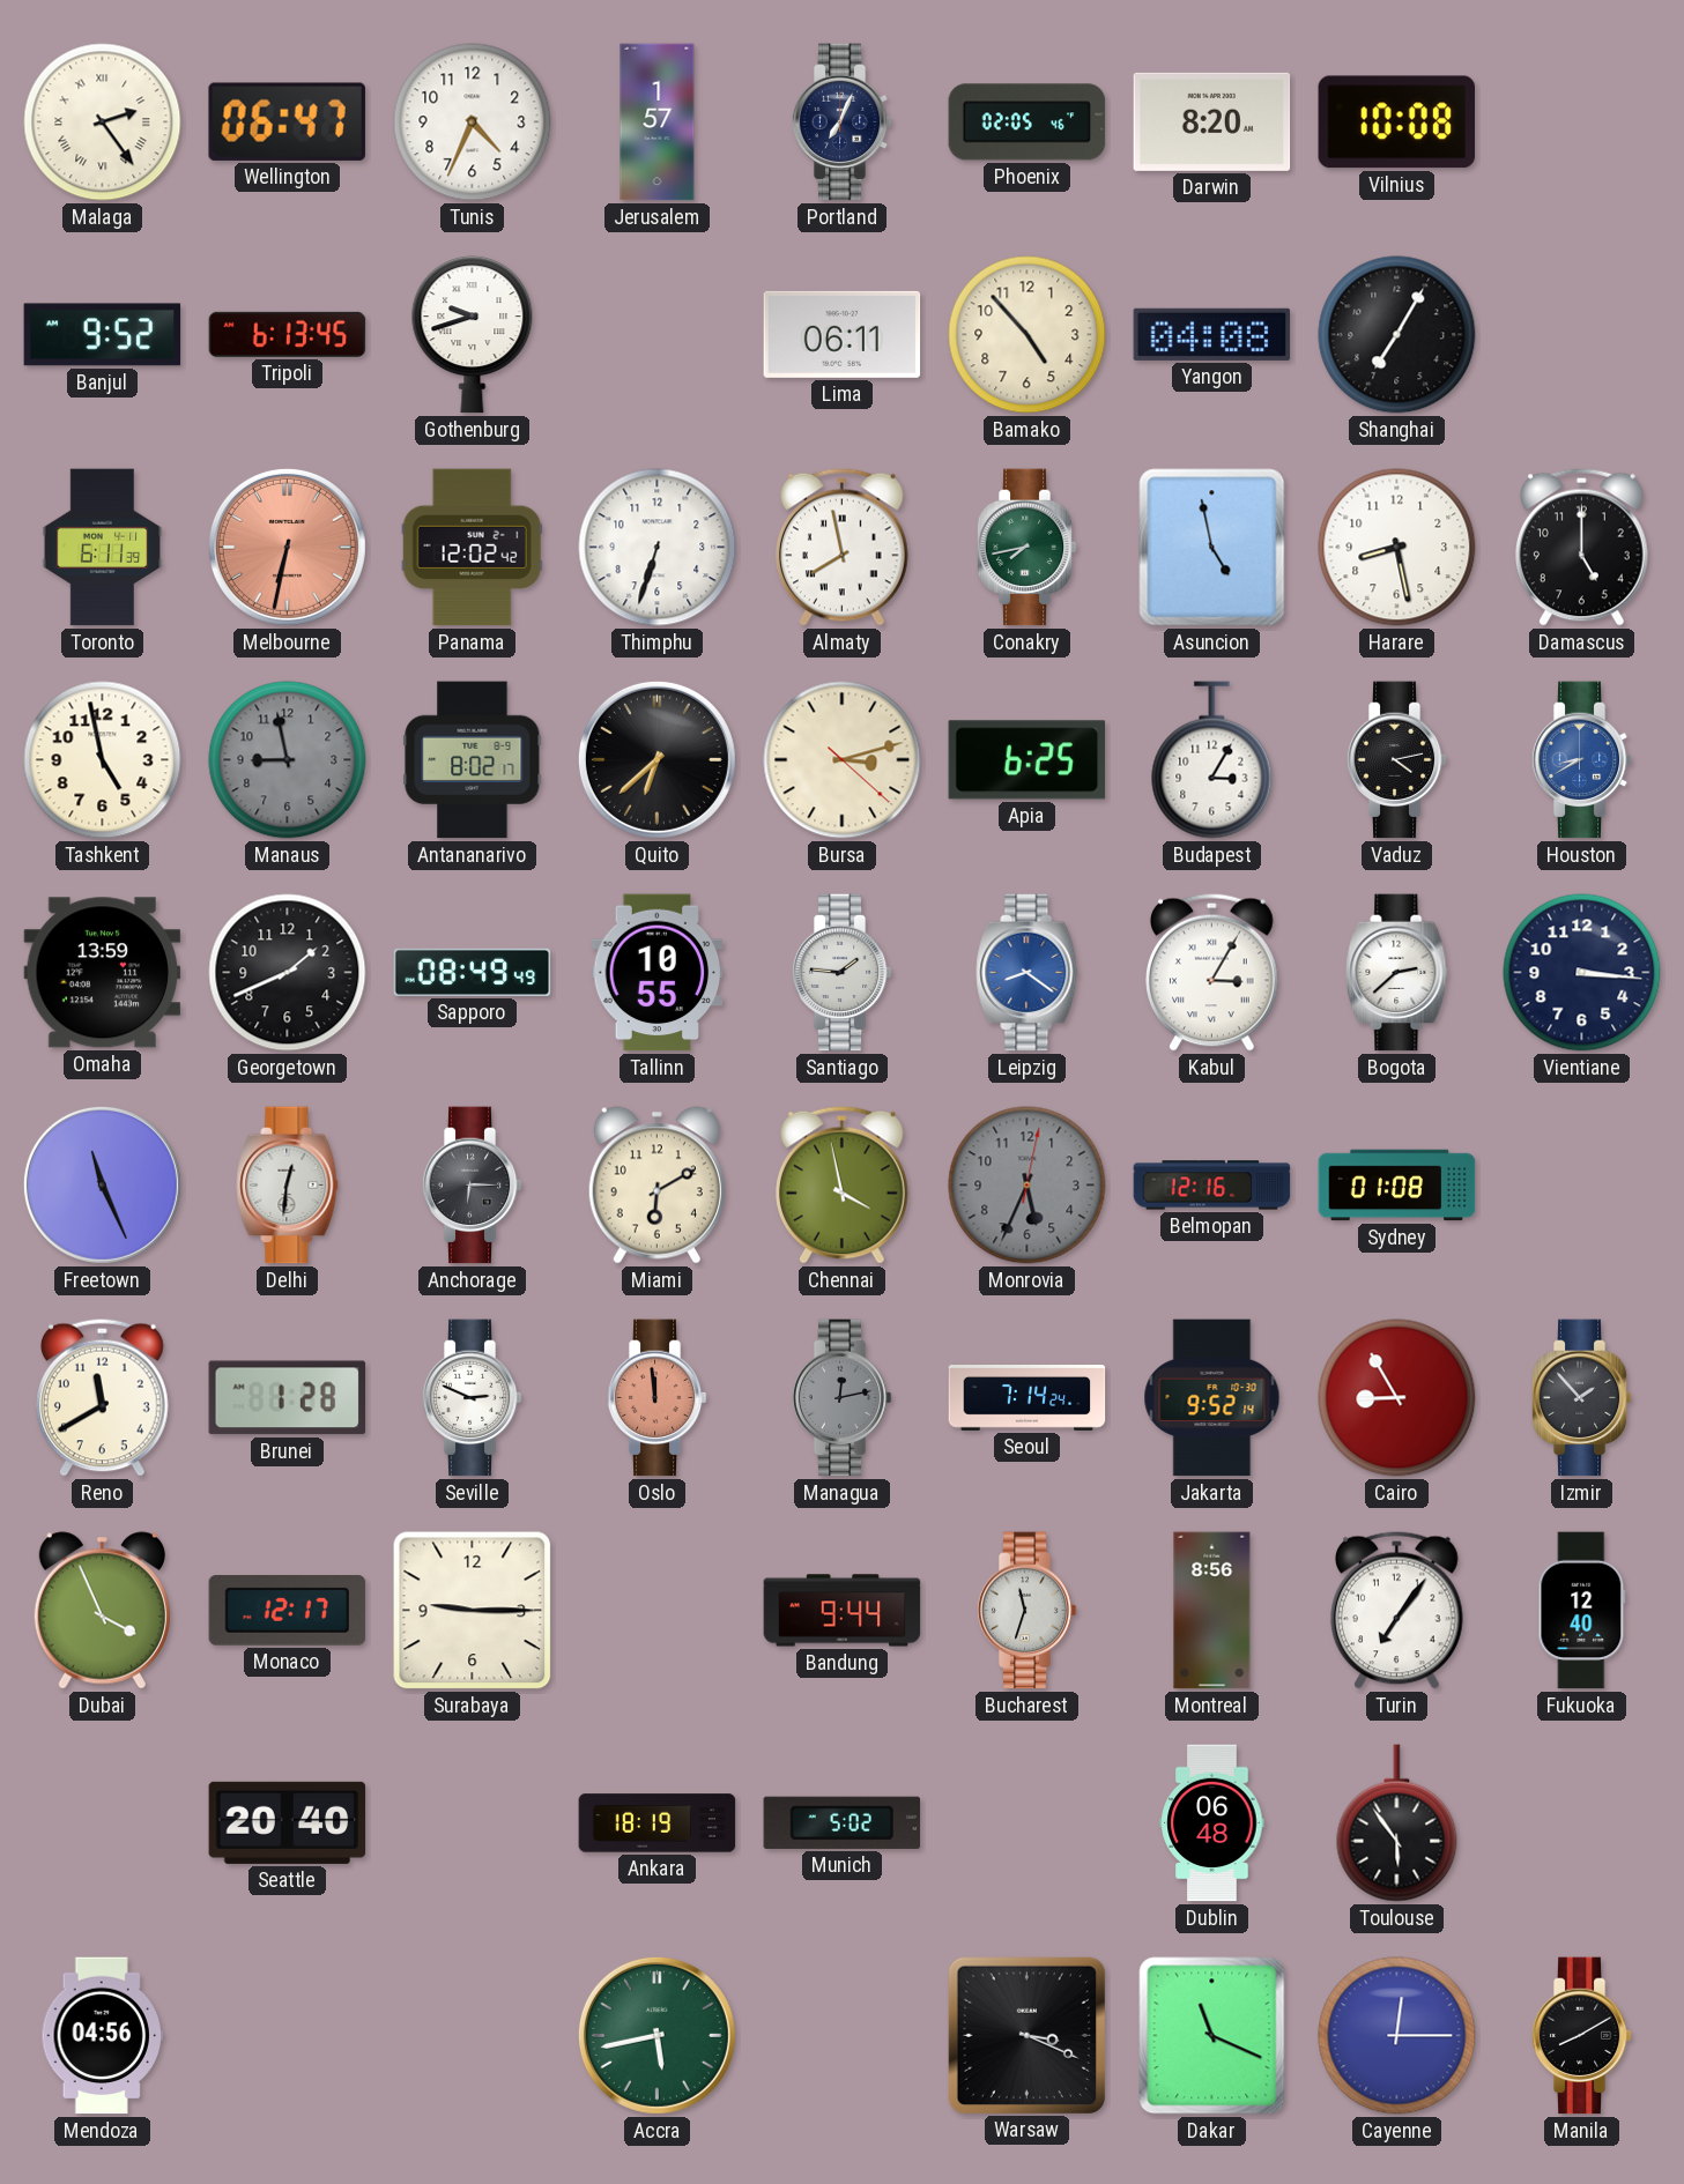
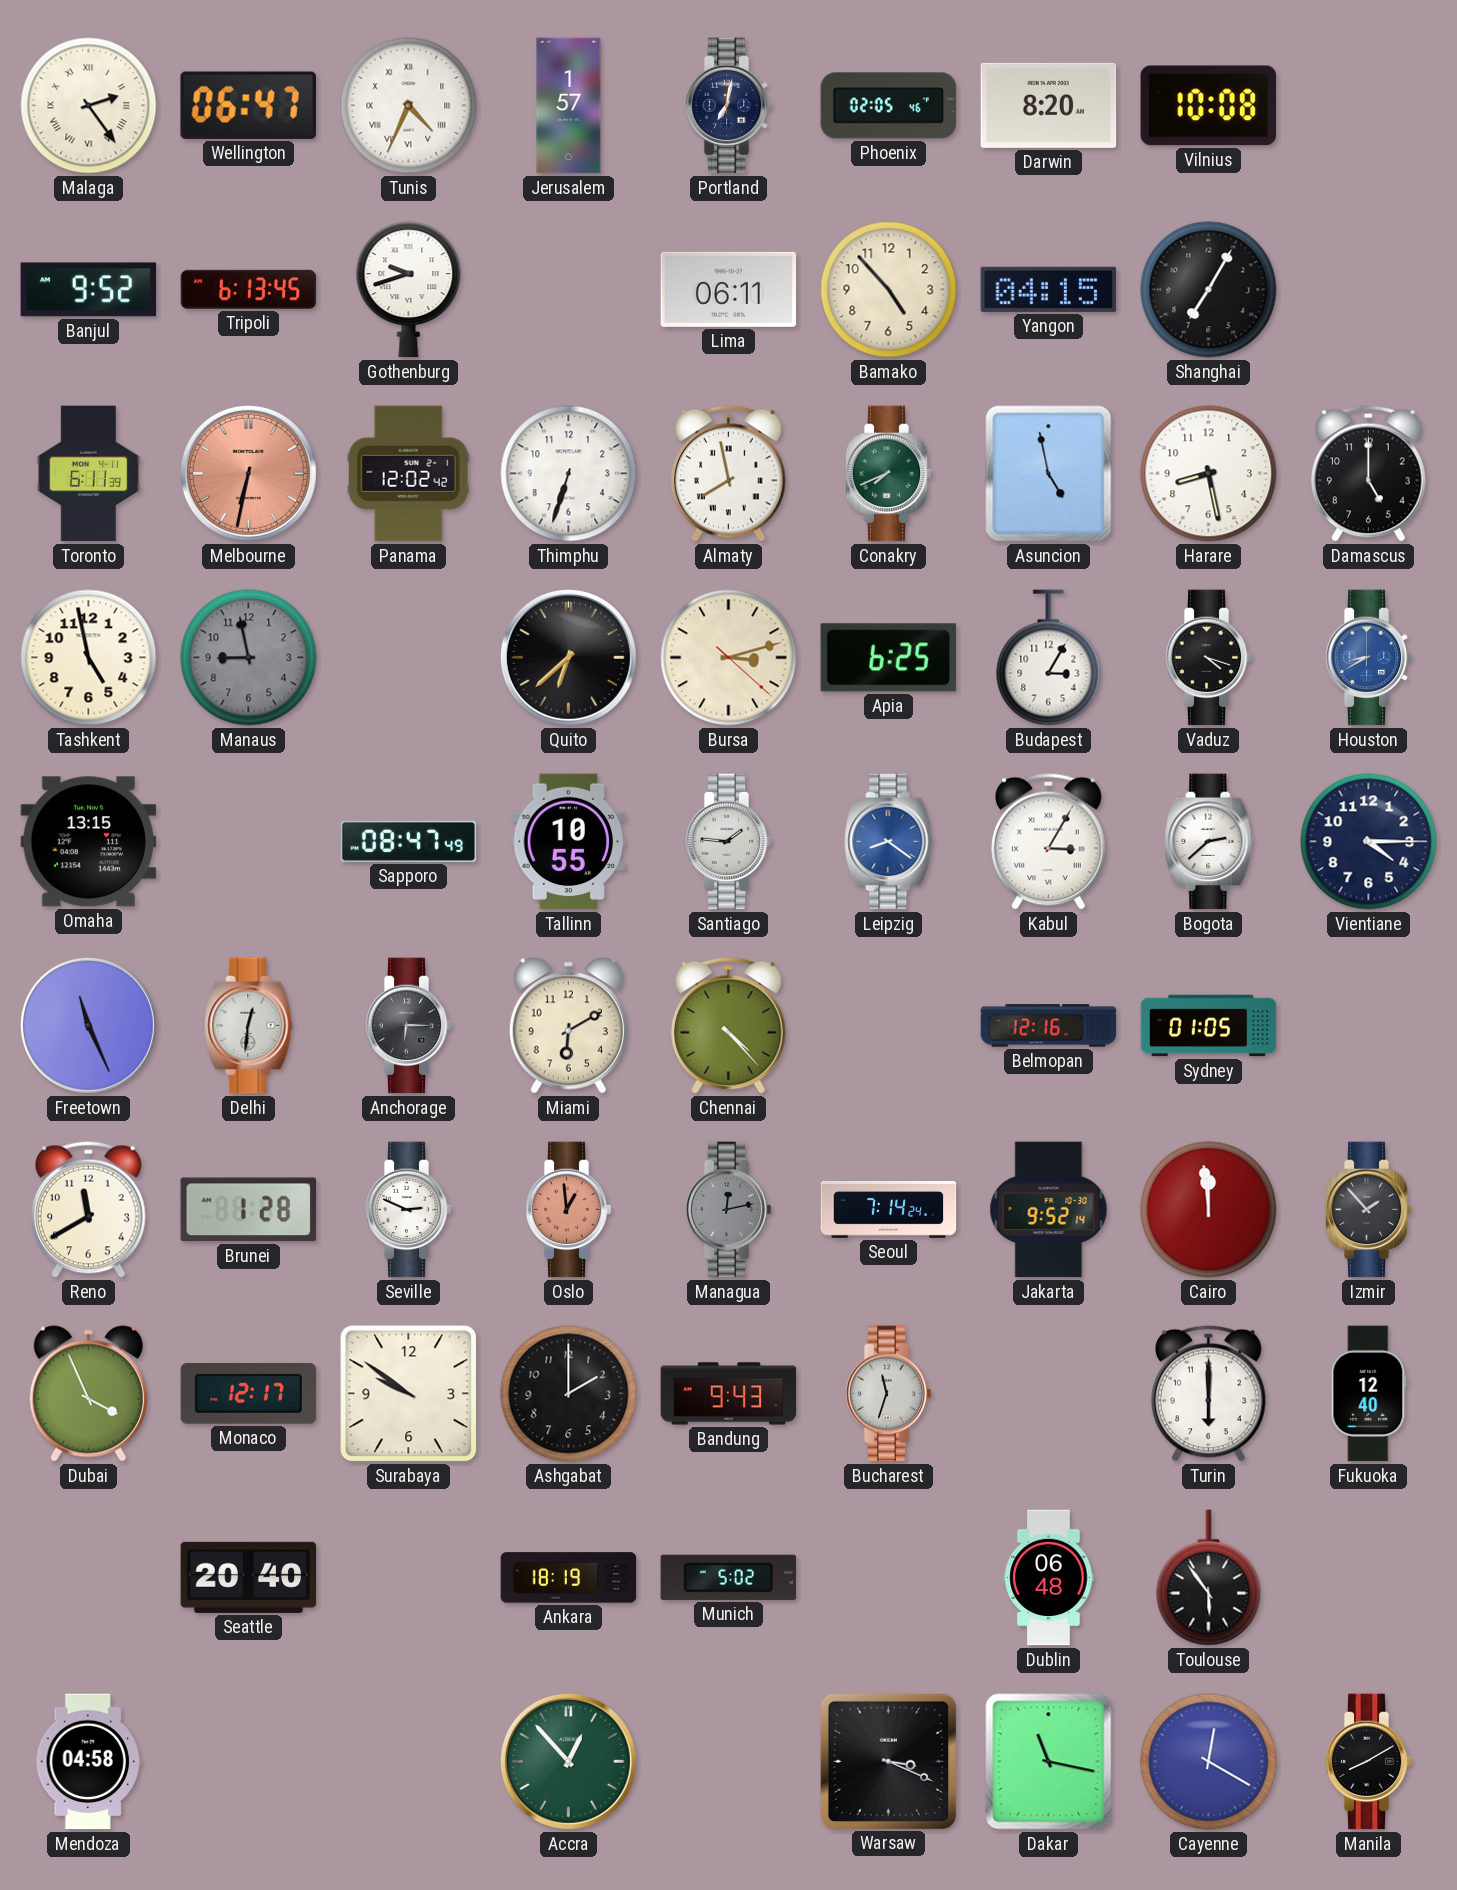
Tunis numerals: Arabic -> Roman (409, 106)
Portland: 7:04 -> 7:02 (728, 106)
Yangon: 04:08 -> 04:15 (1049, 289)
Conakry: 7:43 -> 7:41 (888, 474)
Antananarivo: 8:02 -> none (473, 760)
Vaduz: 4:13 -> 4:18 (1208, 658)
Omaha: 13:59 -> 13:15 (89, 842)
Georgetown: 1:41 -> none (288, 973)
Sapporo: 08:49 -> 08:47 (409, 841)
Vientiane: 3:16 -> 4:15 (1369, 842)
Chennai: 3:58 -> 4:23 (729, 1025)
Monrovia: 5:34 -> none (1028, 1186)
Sydney: 01:08 -> 01:05 (1209, 1026)
Oslo: 11:59 -> 12:59 (568, 1210)
Cairo: 8:55 -> 11:59 (1209, 1210)
Surabaya: 9:15 -> 9:51 (409, 1394)
Ashgabat: none -> 2:00 (569, 1394)
Bandung: 9:44 -> 9:43 (729, 1394)
Montreal: 8:56 -> none (1212, 1611)
Turin: 7:06 -> 6:00 (1209, 1393)
Mendoza: 04:56 -> 04:58 (88, 1762)
Accra: 5:43 -> 12:53 (568, 1761)
Dakar: 11:19 -> 11:17 (1049, 1762)
Cayenne: 12:15 -> 12:20 (1209, 1762)
